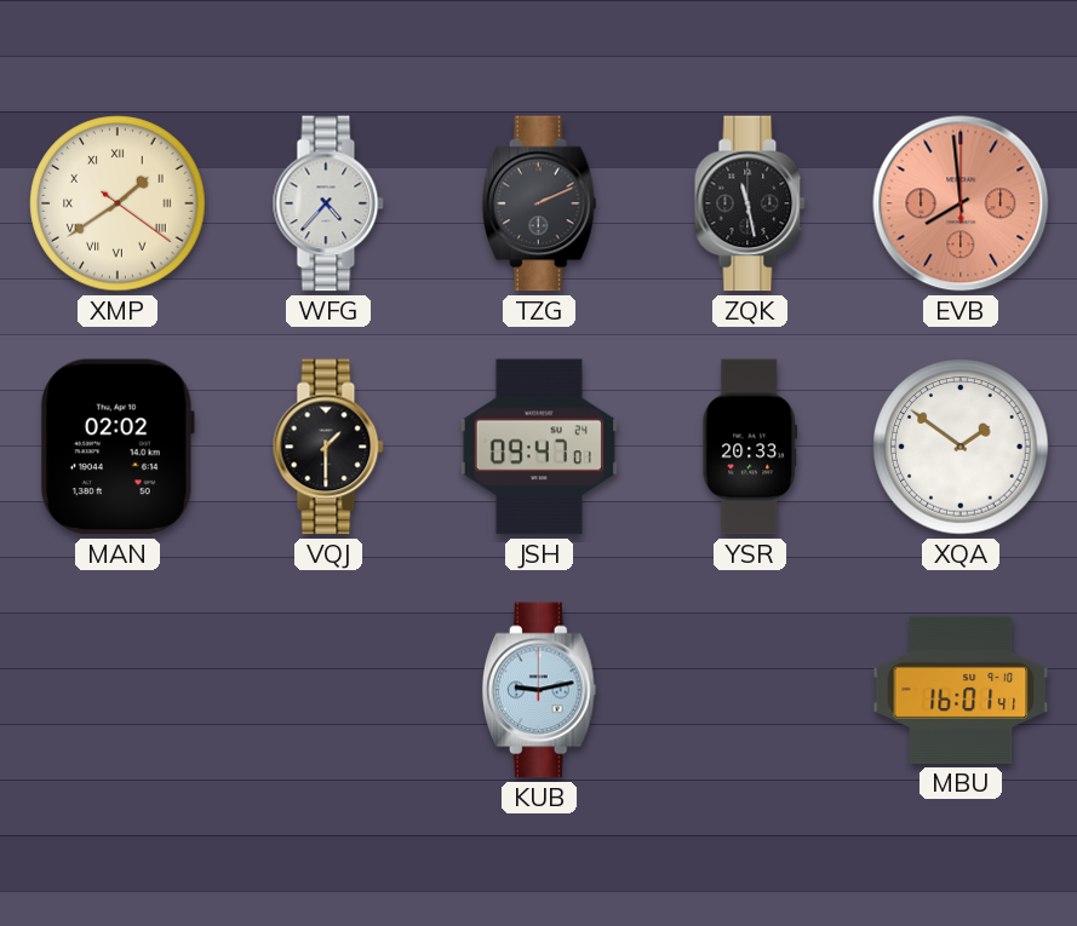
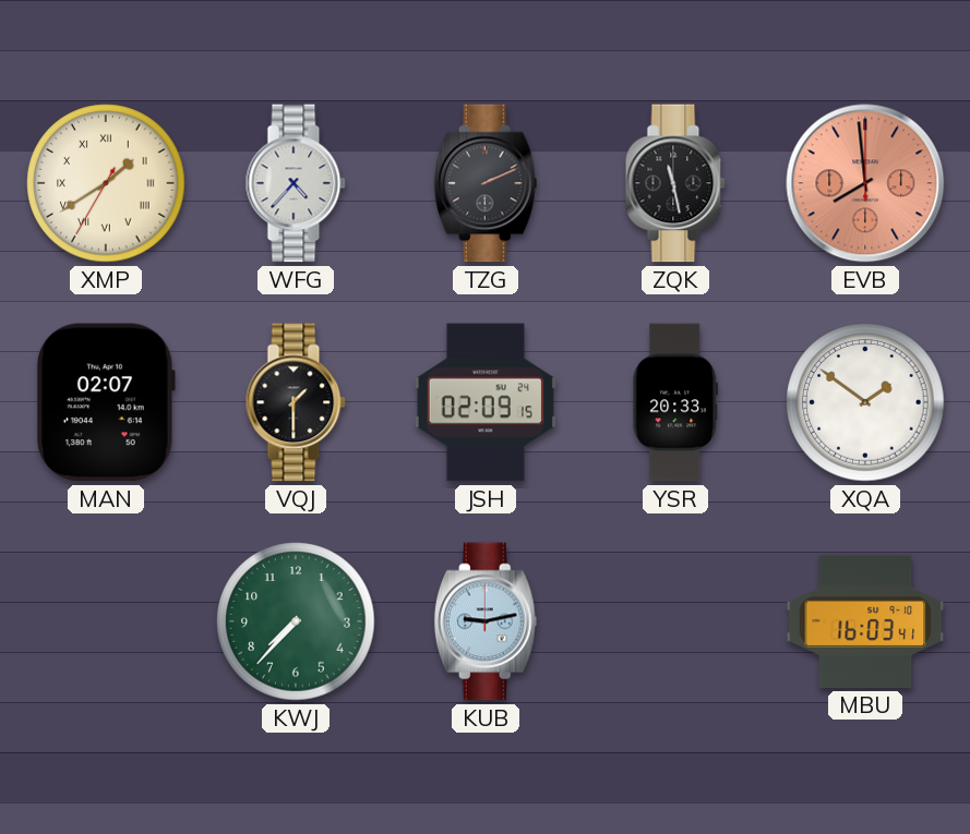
XMP: 1:39:21 -> 1:39:35 (106, 183)
MAN: 02:02 -> 02:07 (106, 402)
JSH: 09:47 -> 02:09 (486, 402)
KWJ: none -> 7:37 (296, 621)
MBU: 16:01 -> 16:03 (865, 621)
